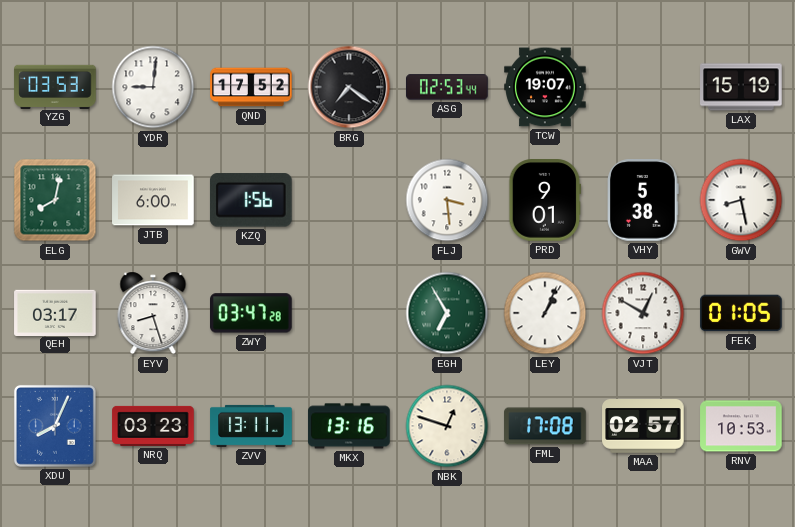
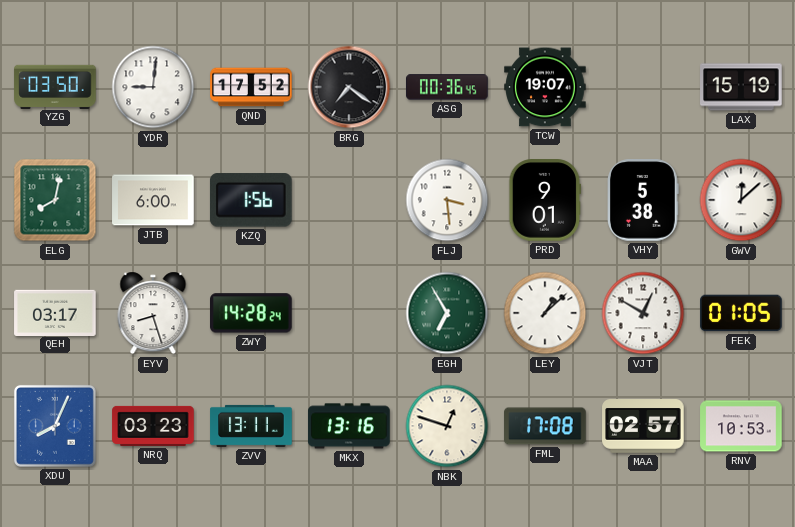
YZG: 03:53 -> 03:50 (55, 86)
ASG: 02:53 -> 00:36 (447, 87)
GWV: 8:28 -> 12:08 (741, 200)
ZWY: 03:47 -> 14:28 (252, 313)
LEY: 1:04 -> 1:08 (545, 313)
